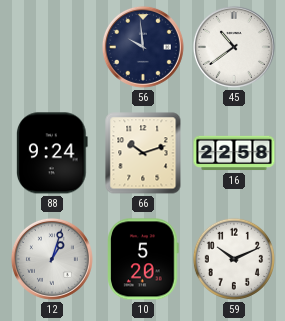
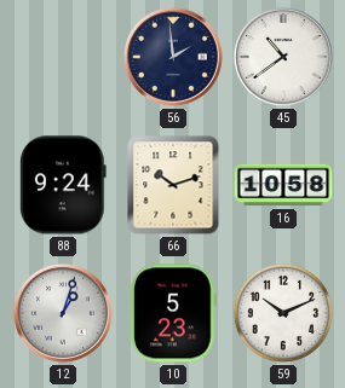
56: 9:59 -> 1:59 (173, 57)
16: 22:58 -> 10:58 (283, 185)
10: 5:20 -> 5:23 (174, 313)
